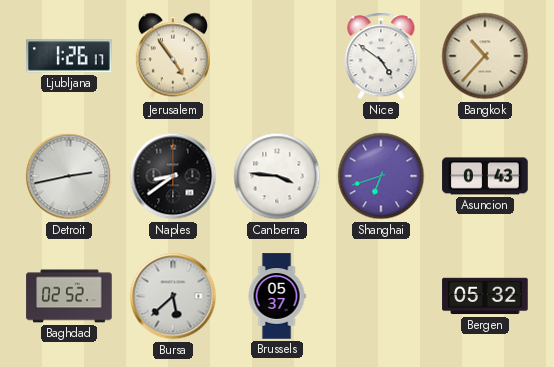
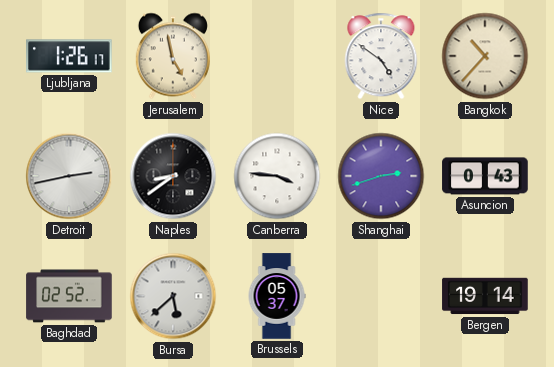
Jerusalem: 4:54 -> 4:58 (173, 56)
Shanghai: 6:42 -> 2:42 (381, 176)
Bergen: 05:32 -> 19:14 (485, 296)
